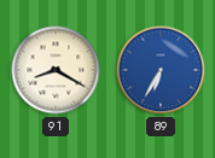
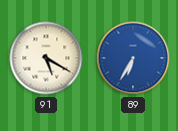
91: 8:20 -> 5:20 (46, 58)
